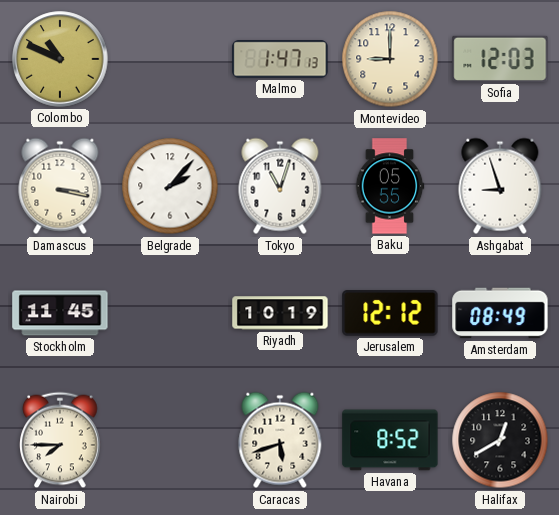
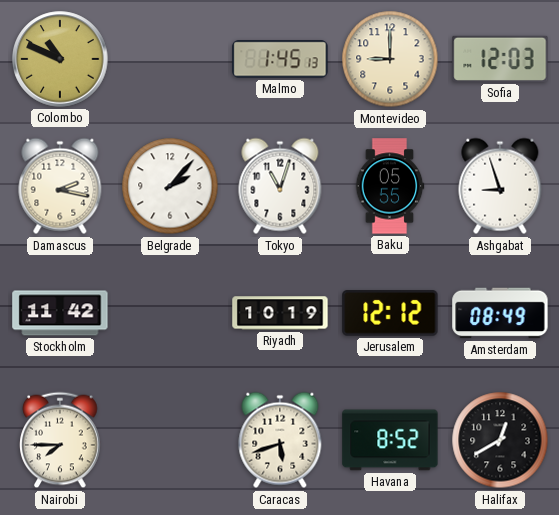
Malmo: 1:47 -> 1:45 (280, 59)
Damascus: 3:17 -> 2:17 (60, 186)
Stockholm: 11:45 -> 11:42 (60, 313)
